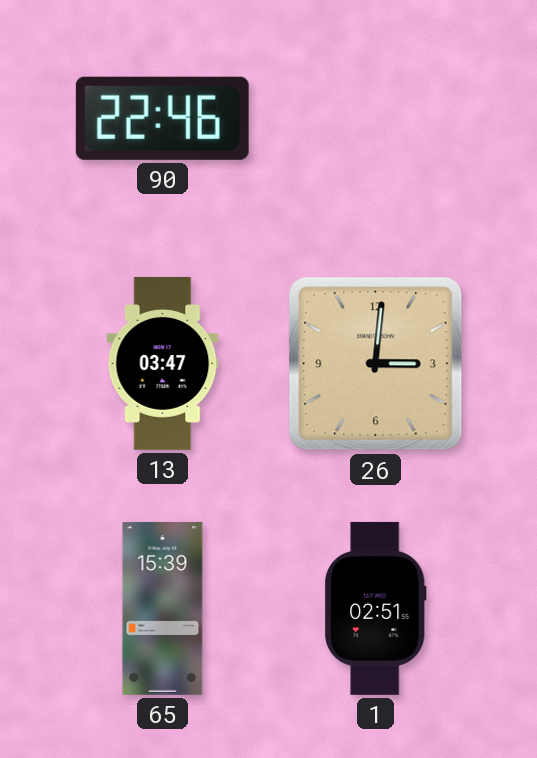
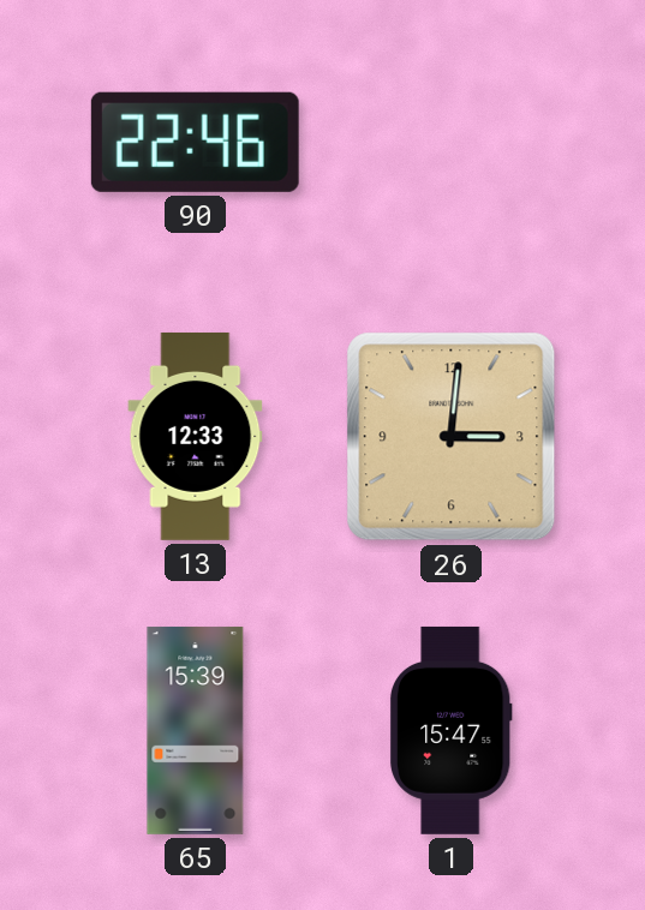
13: 03:47 -> 12:33 (196, 436)
1: 02:51 -> 15:47 (450, 730)
